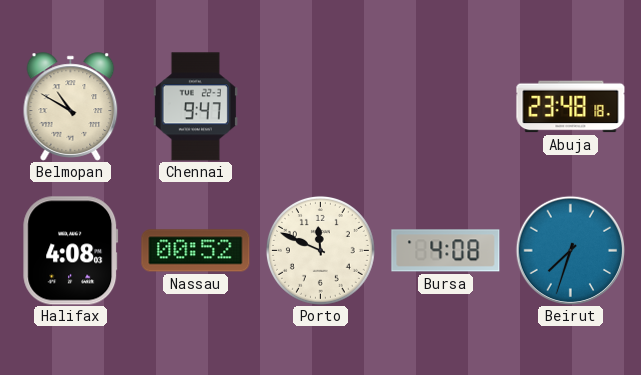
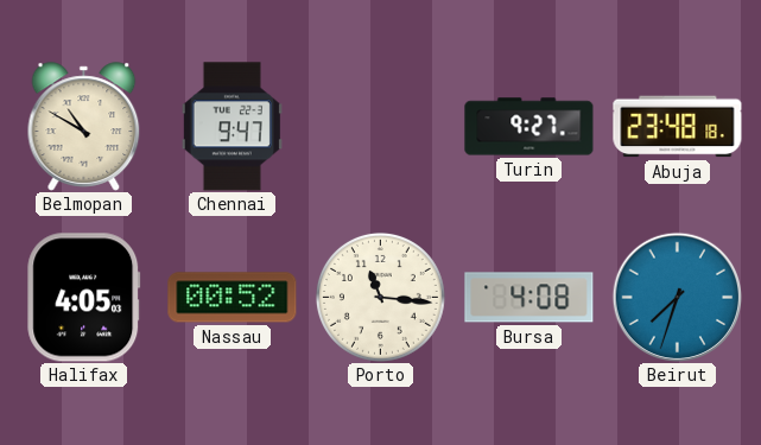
Turin: none -> 9:27 (529, 127)
Halifax: 4:08 -> 4:05 (84, 298)
Porto: 11:49 -> 11:16 (380, 297)
